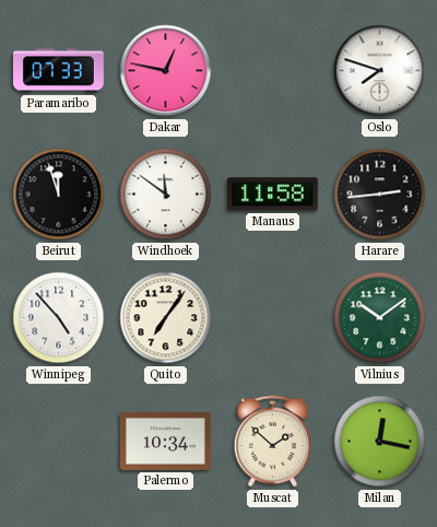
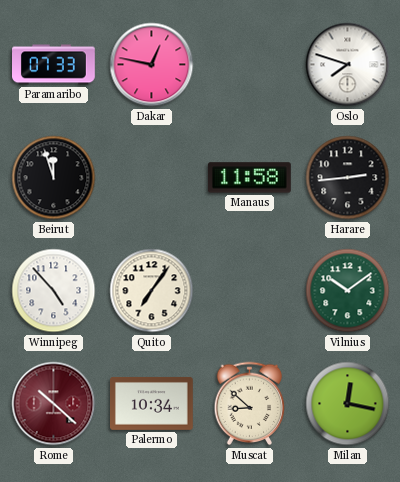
Windhoek: 11:51 -> none (166, 195)
Rome: none -> 10:22 (54, 404)
Muscat: 1:52 -> 8:52 (250, 404)
